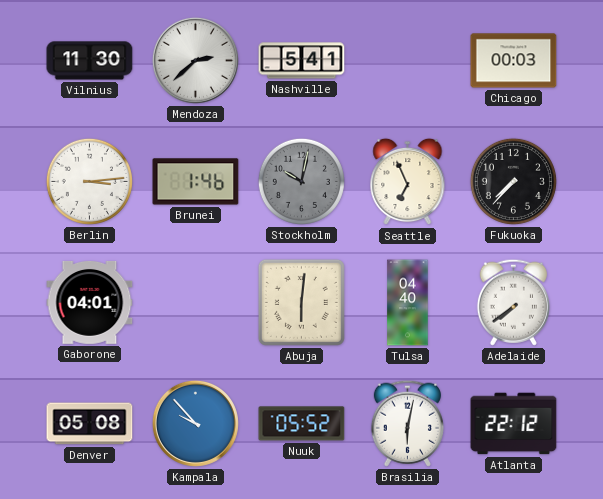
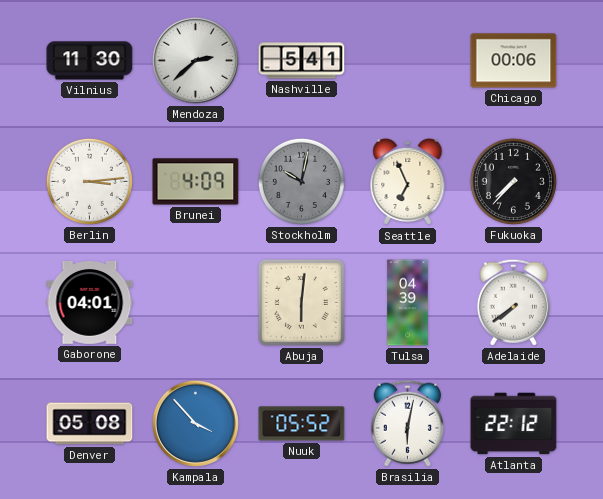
Chicago: 00:03 -> 00:06 (514, 61)
Brunei: 1:46 -> 4:09 (196, 182)
Tulsa: 04:40 -> 04:39 (408, 303)
Kampala: 9:53 -> 3:53 (195, 423)
